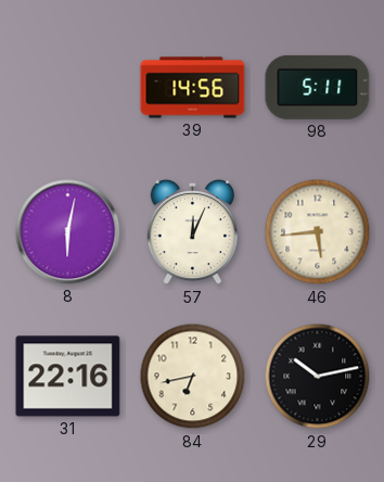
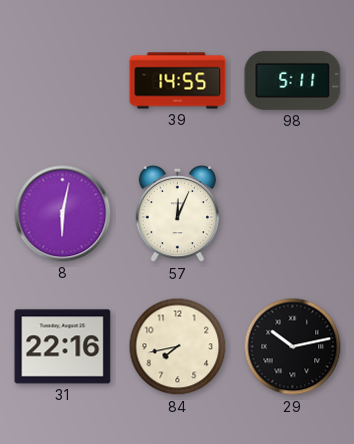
39: 14:56 -> 14:55 (178, 81)
46: 5:44 -> none (318, 232)
84: 6:43 -> 7:43 (178, 347)
